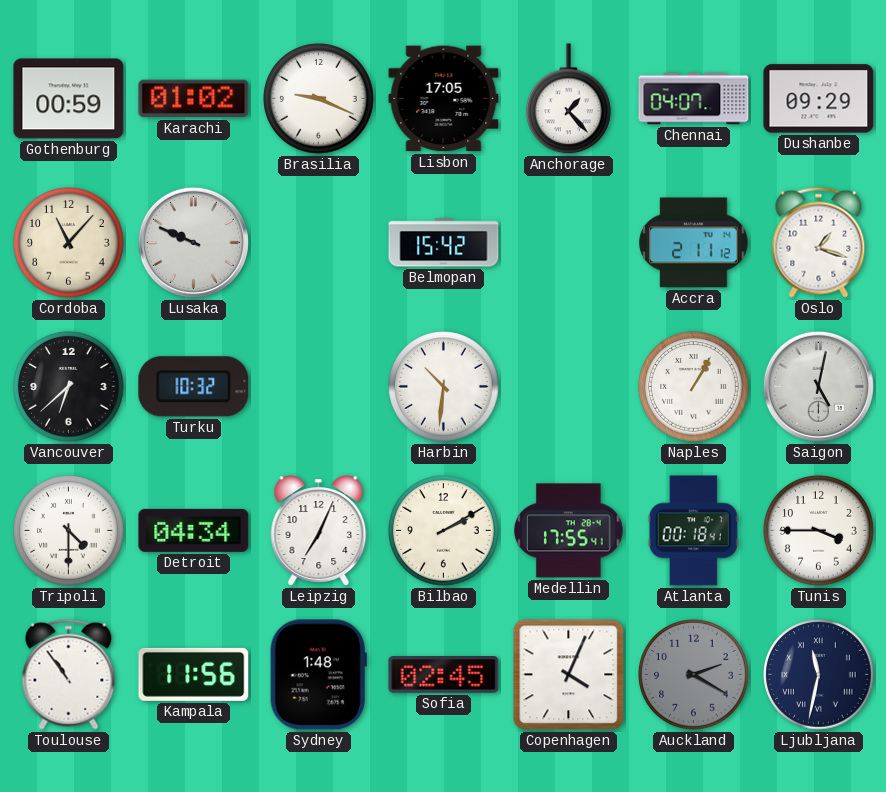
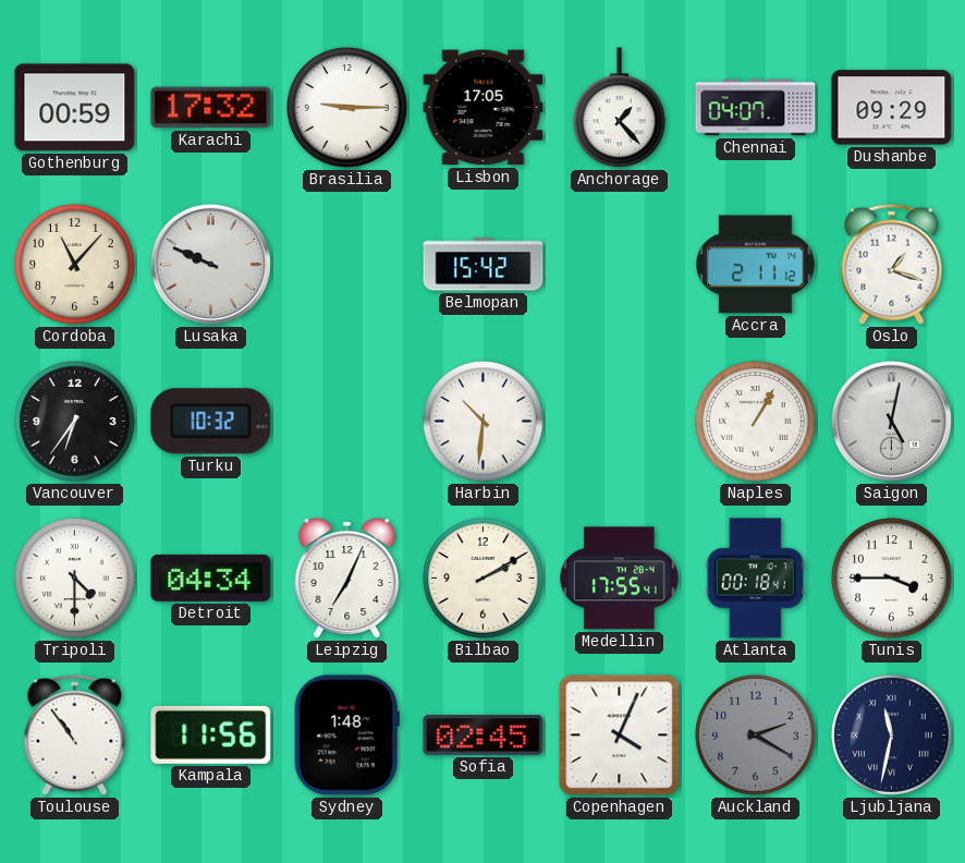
Karachi: 01:02 -> 17:32 (211, 108)
Brasilia: 9:19 -> 9:15 (347, 108)
Vancouver: 6:38 -> 6:36 (75, 422)
